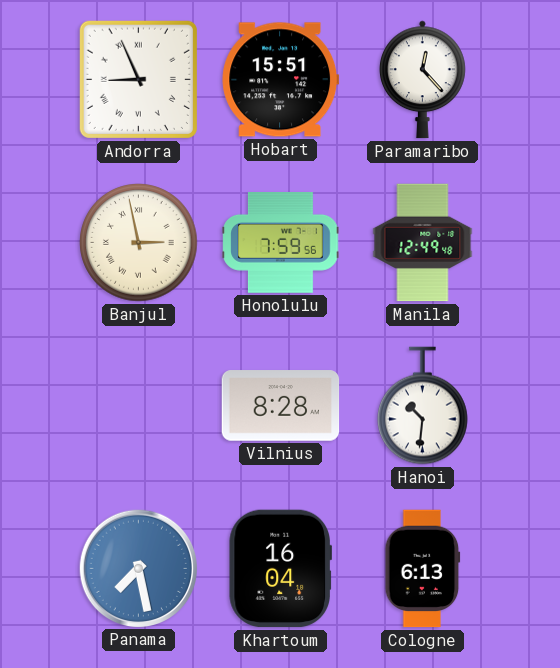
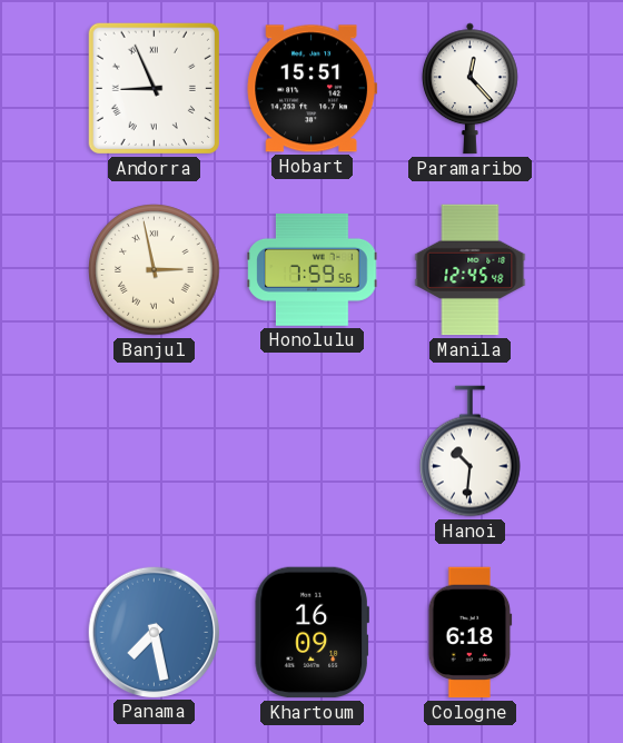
Manila: 12:49 -> 12:45 (471, 270)
Vilnius: 8:28 -> none (281, 406)
Khartoum: 16:04 -> 16:09 (311, 633)
Cologne: 6:13 -> 6:18 (471, 633)
